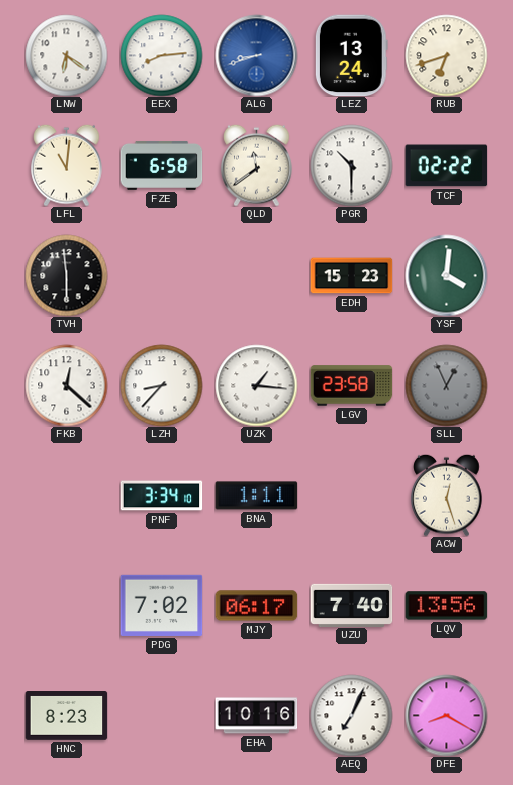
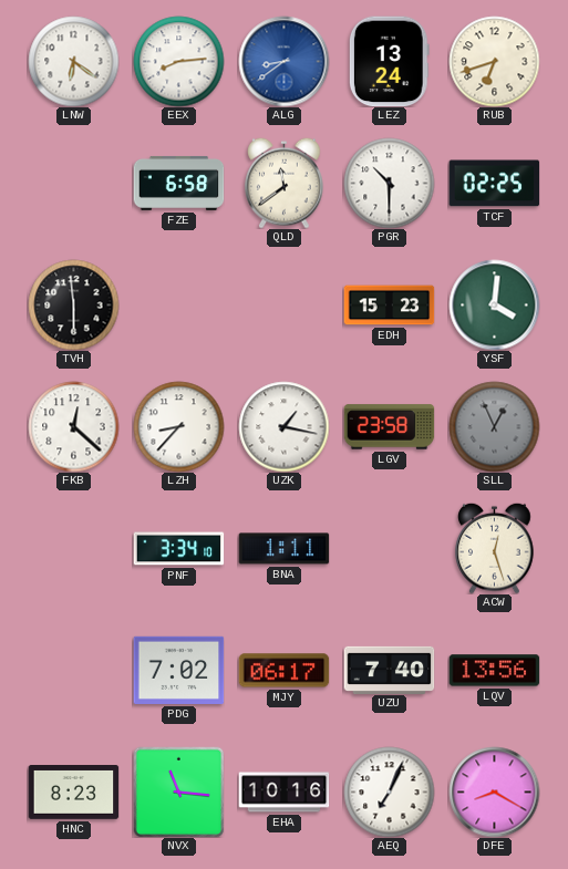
ALG: 8:42 -> 8:39 (283, 61)
LFL: 11:01 -> none (67, 165)
TCF: 02:22 -> 02:25 (494, 184)
UZK: 1:16 -> 1:17 (283, 426)
NVX: none -> 11:16 (178, 792)
